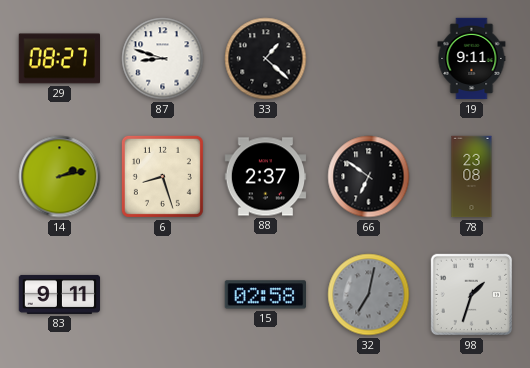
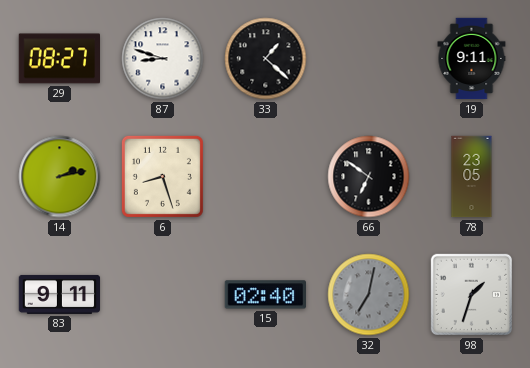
88: 2:37 -> none (266, 177)
78: 23:08 -> 23:05 (472, 177)
15: 02:58 -> 02:40 (265, 295)
